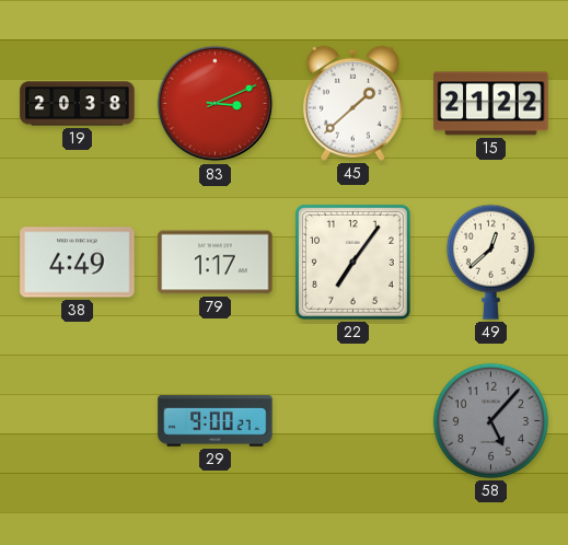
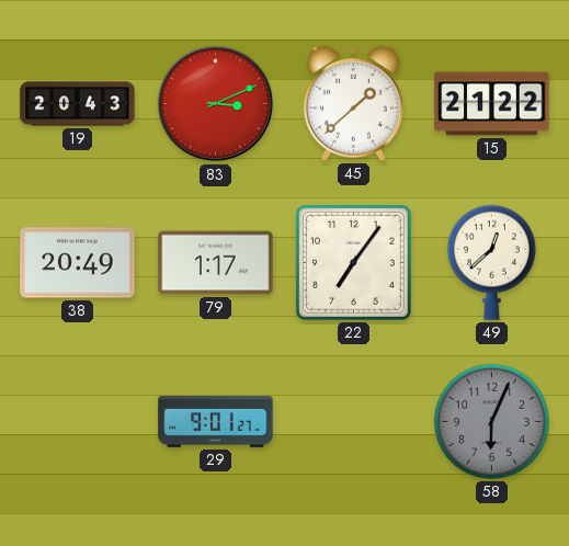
19: 20:38 -> 20:43 (78, 104)
38: 4:49 -> 20:49 (78, 263)
29: 9:00 -> 9:01 (216, 422)
58: 5:07 -> 6:04 (491, 421)
